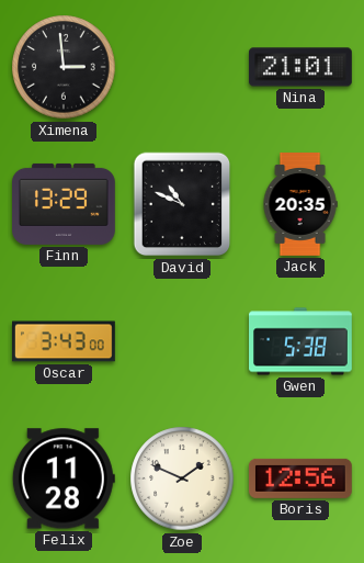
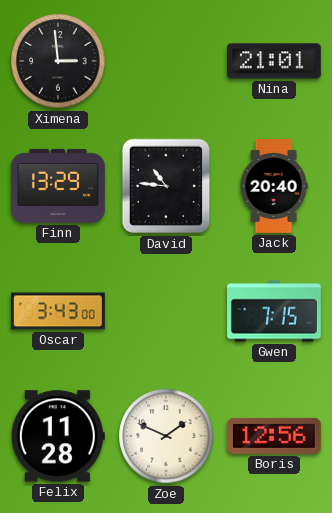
David: 10:49 -> 10:46 (166, 186)
Jack: 20:35 -> 20:40 (274, 187)
Gwen: 5:38 -> 7:15 (275, 311)
